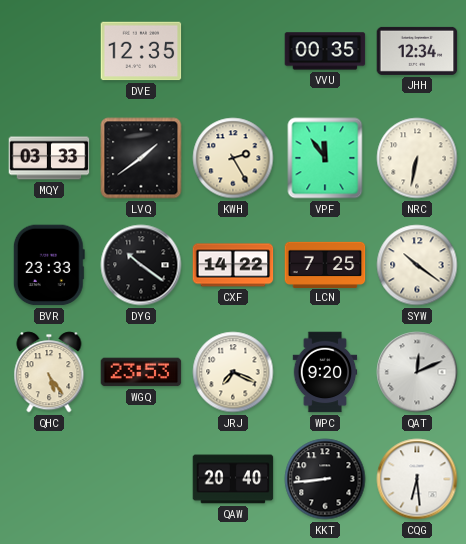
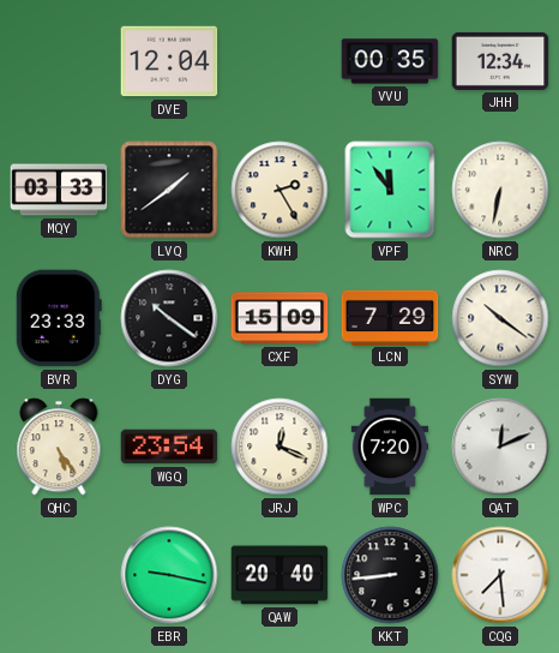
DVE: 12:35 -> 12:04 (169, 61)
CXF: 14:22 -> 15:09 (279, 318)
LCN: 7:25 -> 7:29 (390, 317)
WGQ: 23:53 -> 23:54 (169, 447)
JRJ: 7:19 -> 12:19 (279, 447)
WPC: 9:20 -> 7:20 (390, 447)
EBR: none -> 9:17 (169, 575)
CQG: 6:29 -> 7:29 (500, 575)
